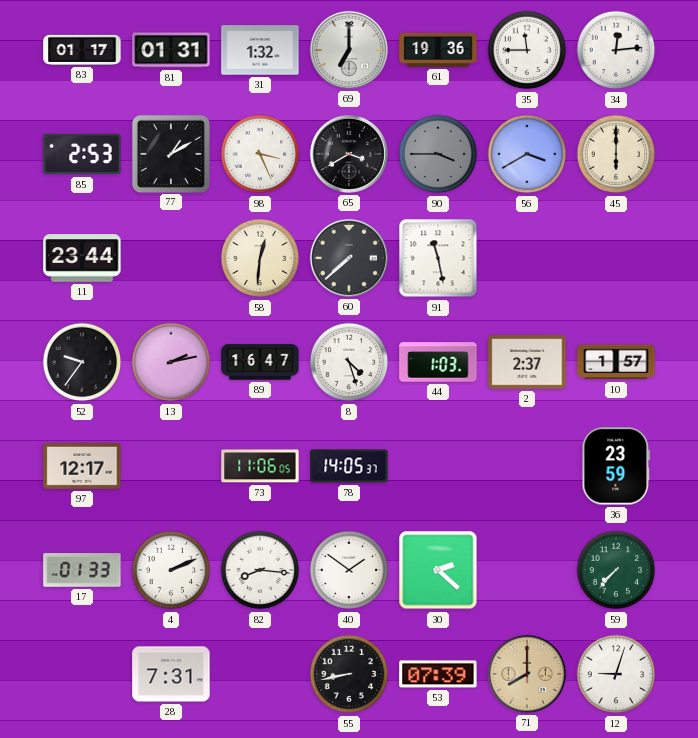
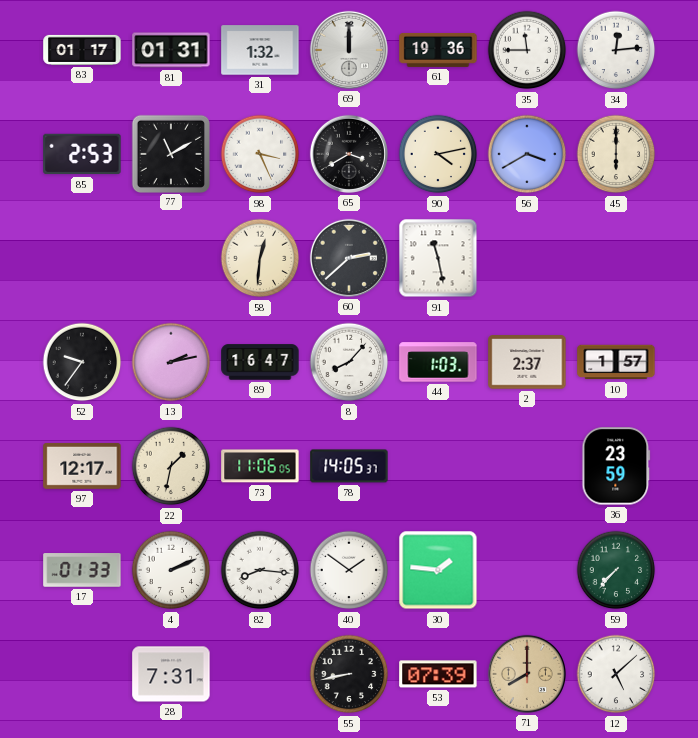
69: 7:00 -> 12:00 (349, 50)
77: 1:10 -> 11:10 (170, 153)
90: 3:45 -> 4:13 (438, 154)
90 dial: grey -> cream (438, 154)
11: 23:44 -> none (82, 258)
60: 7:38 -> 2:38 (349, 258)
8: 4:27 -> 8:07 (349, 362)
22: none -> 1:32 (171, 466)
30: 2:22 -> 1:46 (438, 570)
12: 9:03 -> 5:08 (616, 674)
